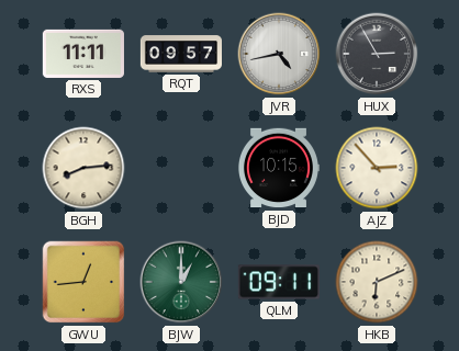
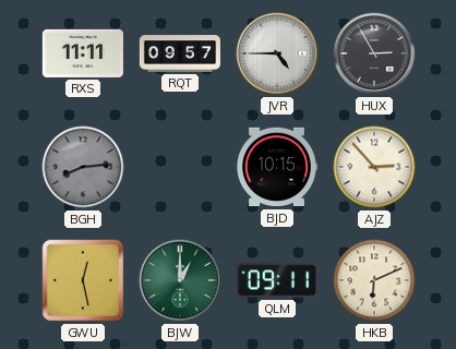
JVR: 4:43 -> 4:45 (277, 53)
BGH dial: cream -> grey (83, 167)
GWU: 12:44 -> 12:28 (83, 280)
